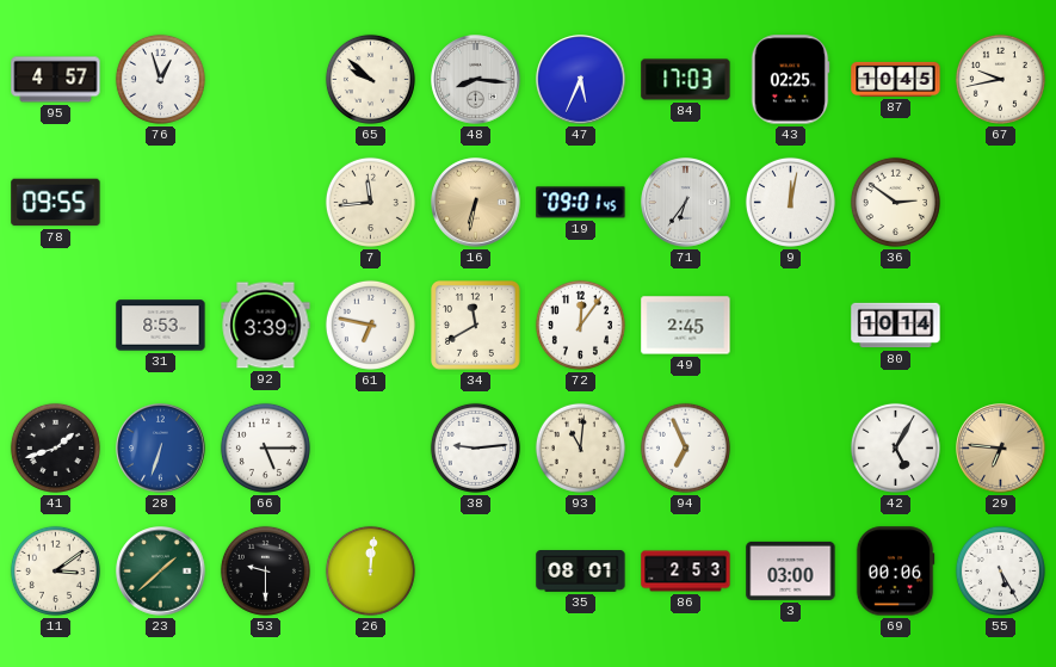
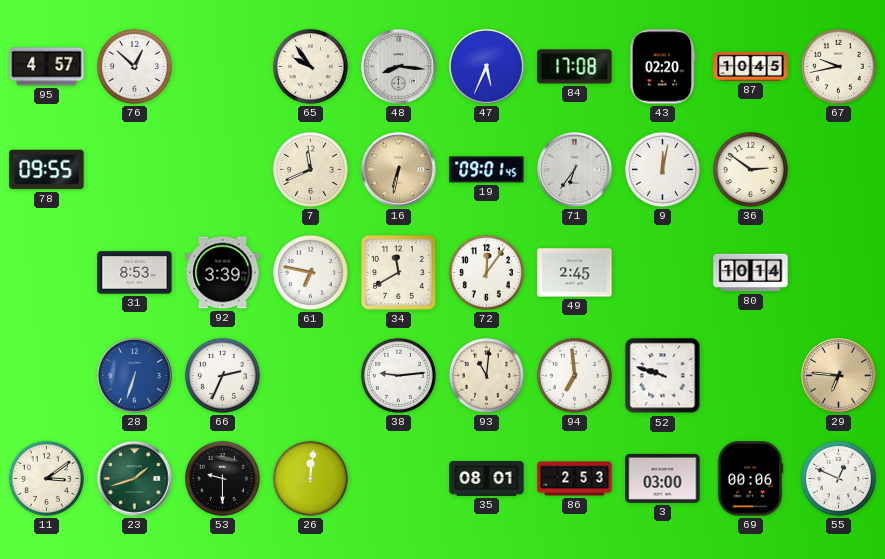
76: 12:57 -> 12:52 (134, 66)
65: 9:52 -> 9:54 (310, 66)
84: 17:03 -> 17:08 (575, 67)
43: 02:25 -> 02:20 (662, 67)
7: 11:44 -> 11:41 (310, 169)
41: 1:42 -> none (55, 447)
66: 5:15 -> 2:34 (222, 375)
94: 6:56 -> 6:59 (574, 375)
52: none -> 9:48 (663, 376)
42: 5:05 -> none (895, 447)
23: 1:38 -> 1:42 (135, 479)
55: 5:25 -> 12:49 (838, 478)
